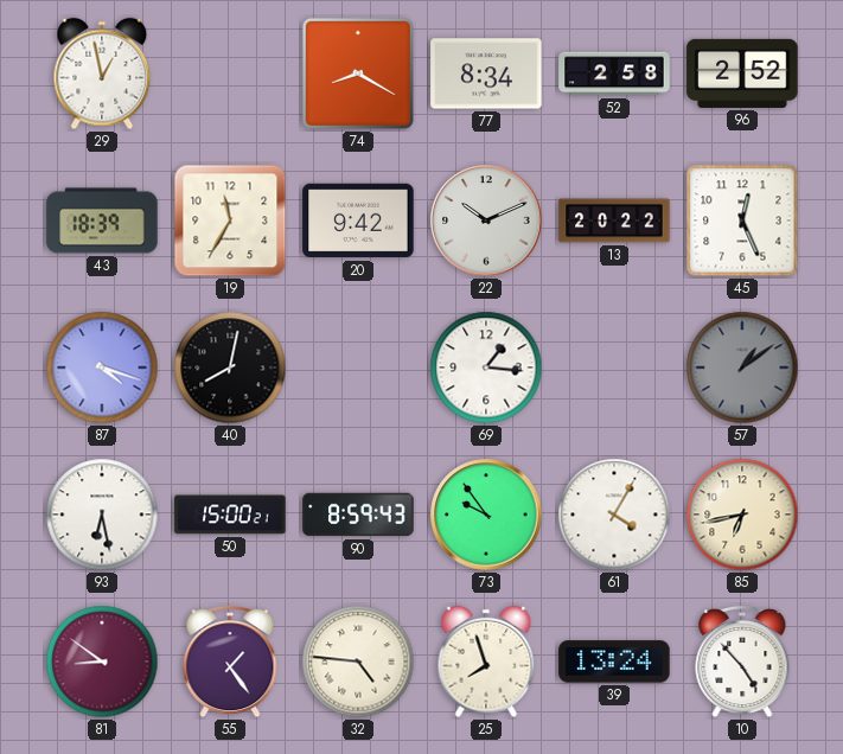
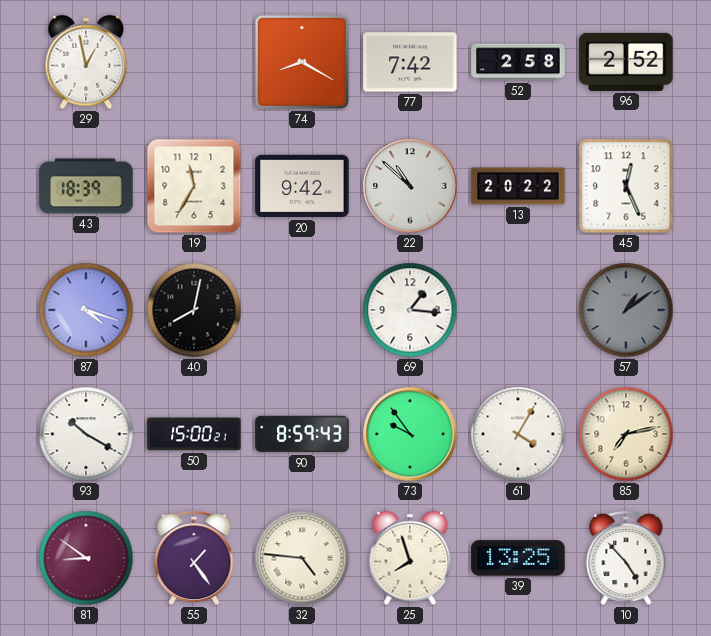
77: 8:34 -> 7:42 (410, 62)
22: 10:11 -> 10:52 (410, 186)
93: 6:28 -> 10:20 (86, 434)
85: 6:43 -> 7:13 (626, 434)
39: 13:24 -> 13:25 (518, 558)
